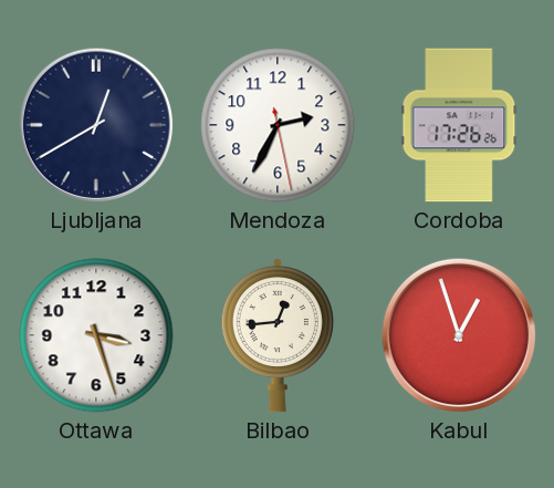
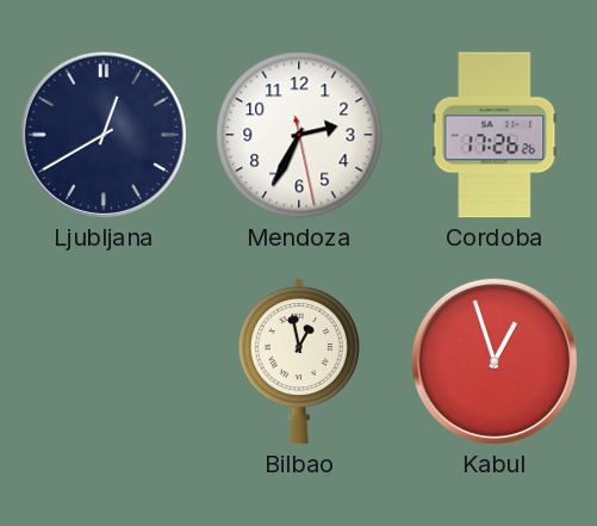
Ottawa: 3:27 -> none (96, 335)
Bilbao: 12:44 -> 12:58 (299, 361)
